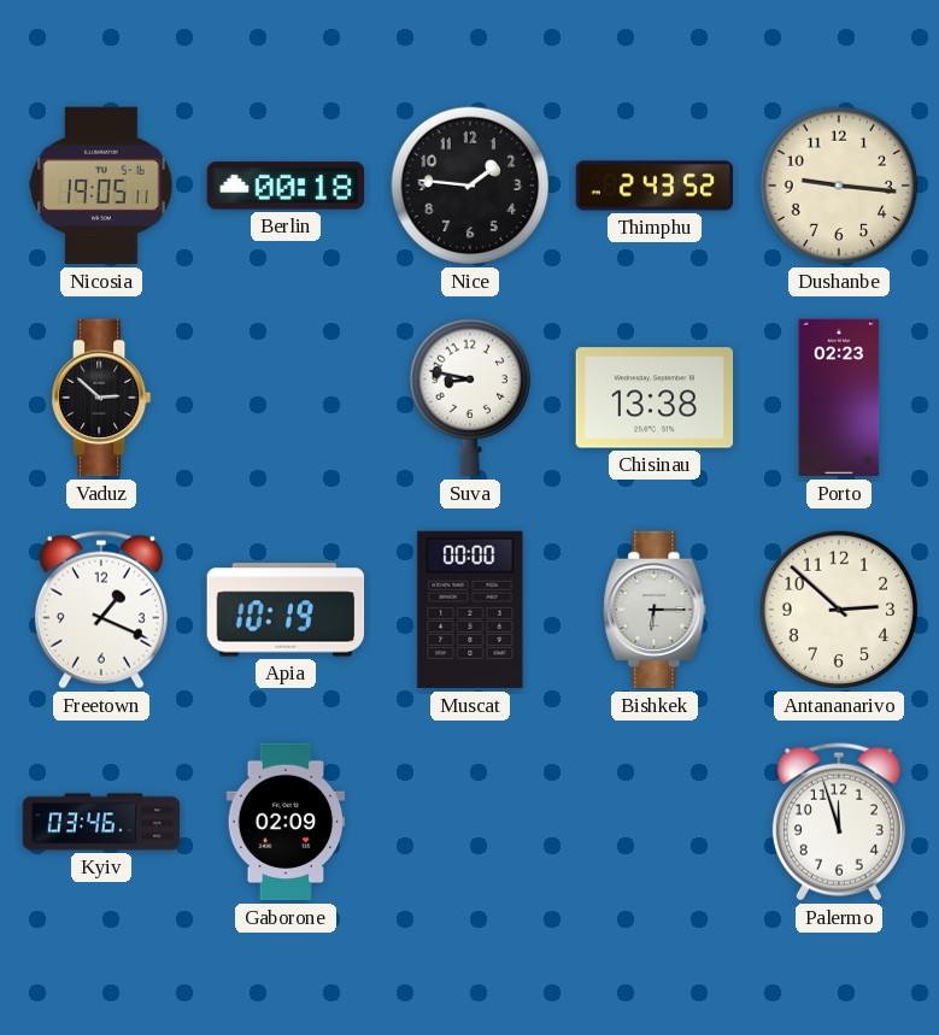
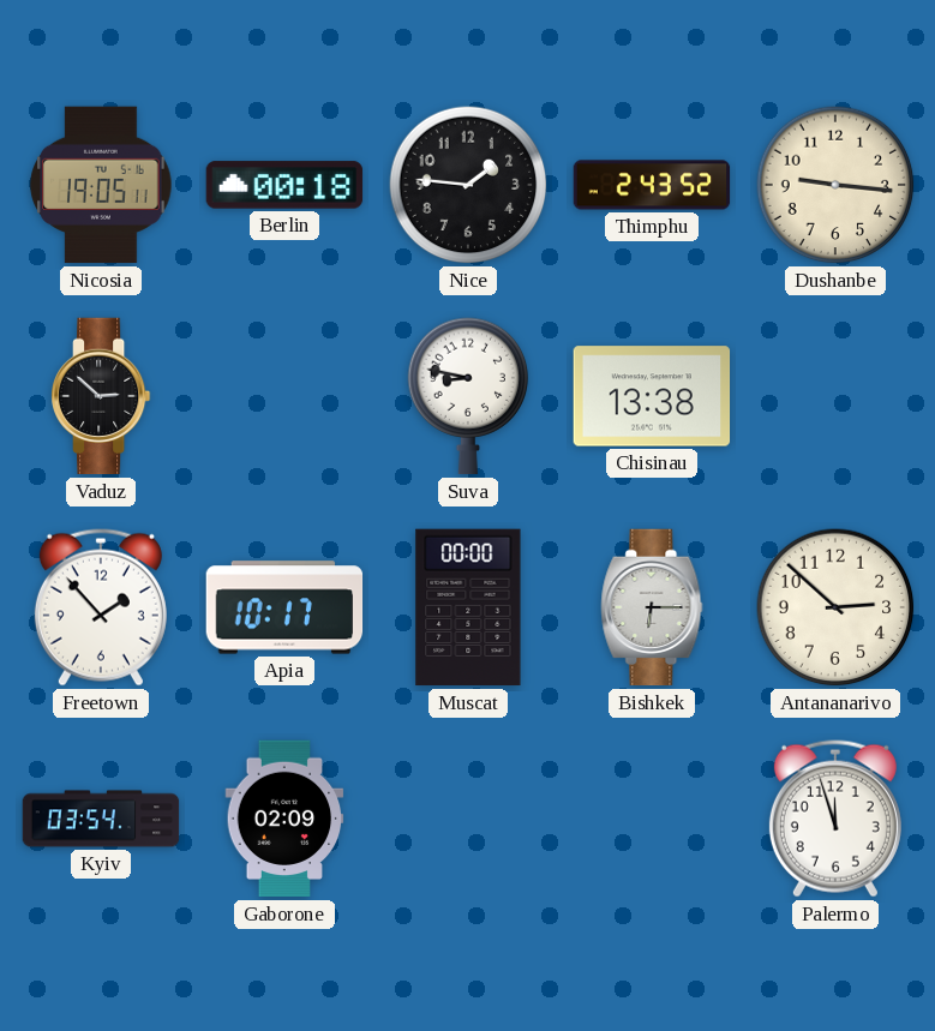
Porto: 02:23 -> none (839, 398)
Freetown: 1:19 -> 1:53 (101, 607)
Apia: 10:19 -> 10:17 (284, 607)
Kyiv: 03:46 -> 03:54 (101, 819)
